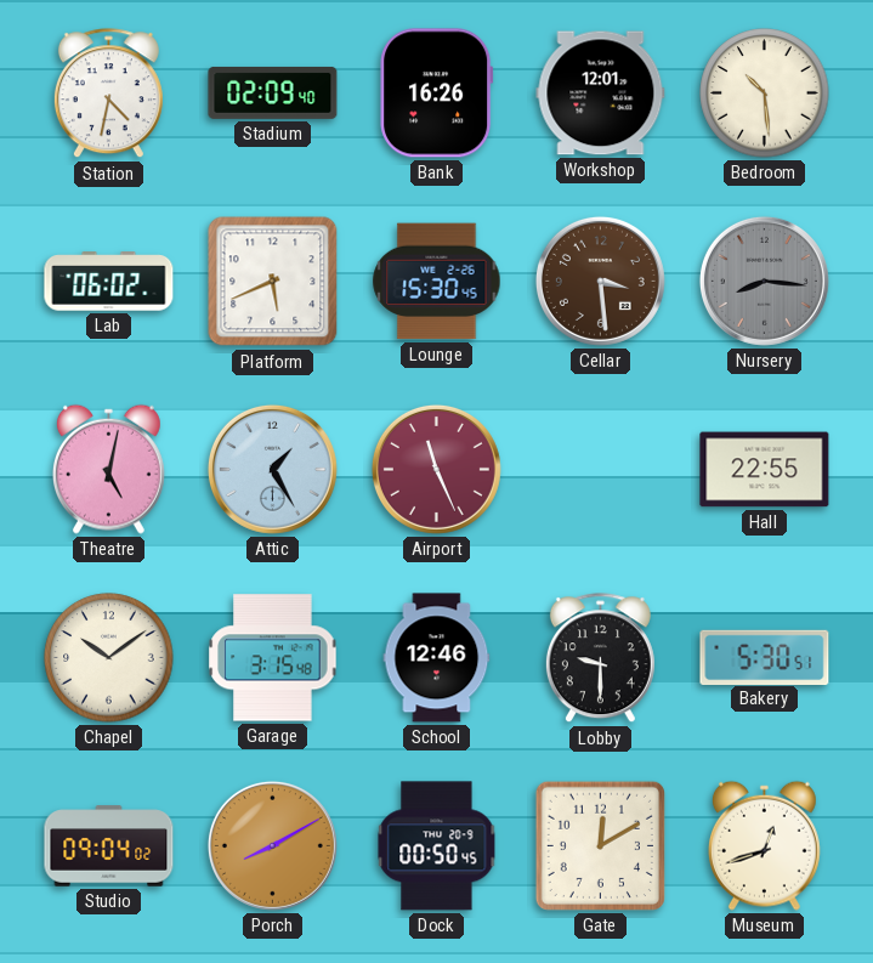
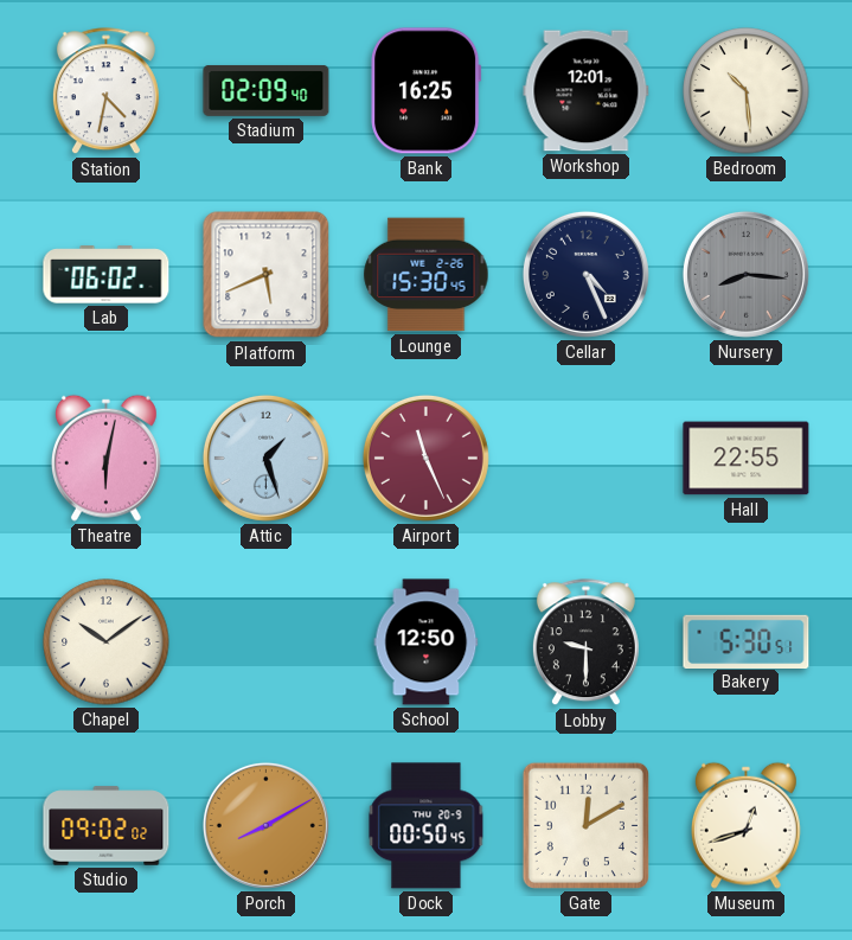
Bank: 16:26 -> 16:25 (427, 91)
Cellar: 3:29 -> 4:26 (585, 274)
Cellar dial: brown -> navy (585, 274)
Theatre: 5:02 -> 6:02 (105, 458)
Attic: 1:25 -> 1:27 (265, 458)
Garage: 3:15 -> none (273, 658)
School: 12:46 -> 12:50 (427, 642)
Studio: 09:04 -> 09:02 (107, 826)
